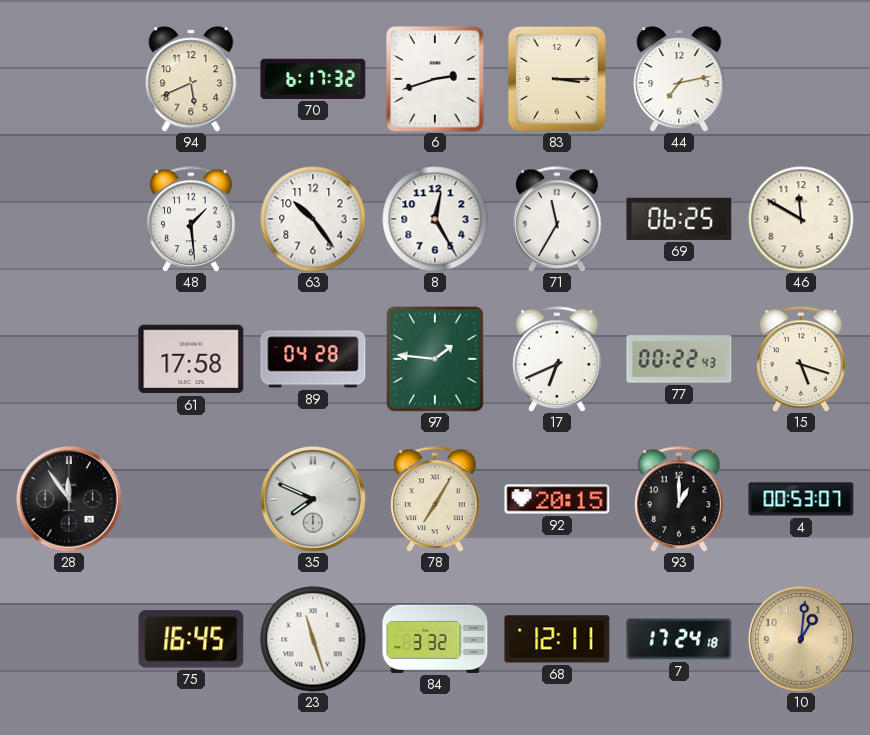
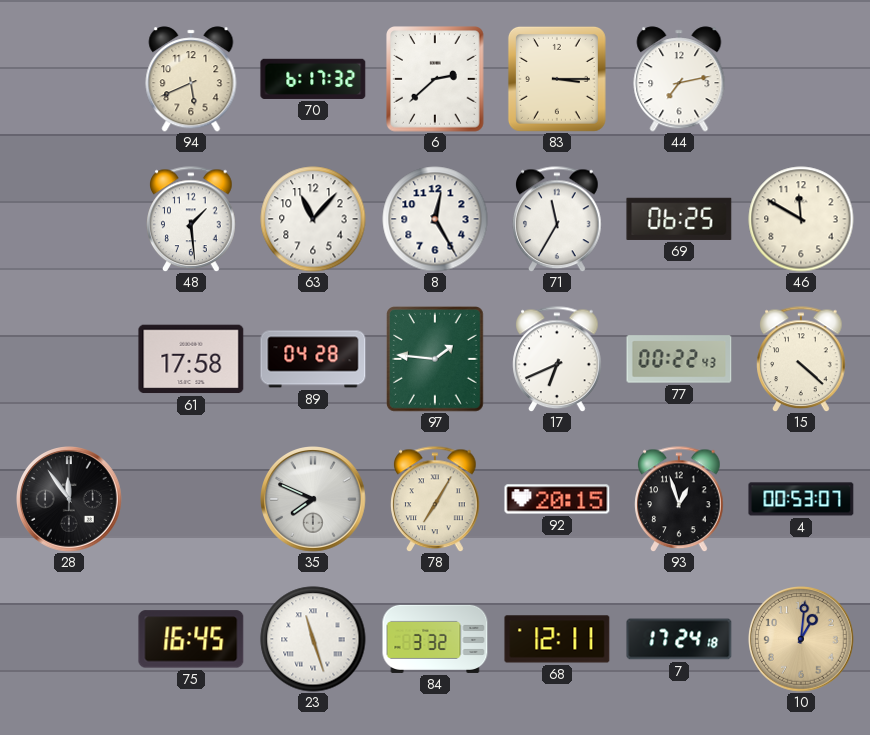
6: 2:42 -> 2:38 (436, 80)
63: 10:24 -> 11:07 (313, 219)
15: 5:18 -> 4:22 (801, 359)
93: 1:00 -> 12:57 (679, 499)
